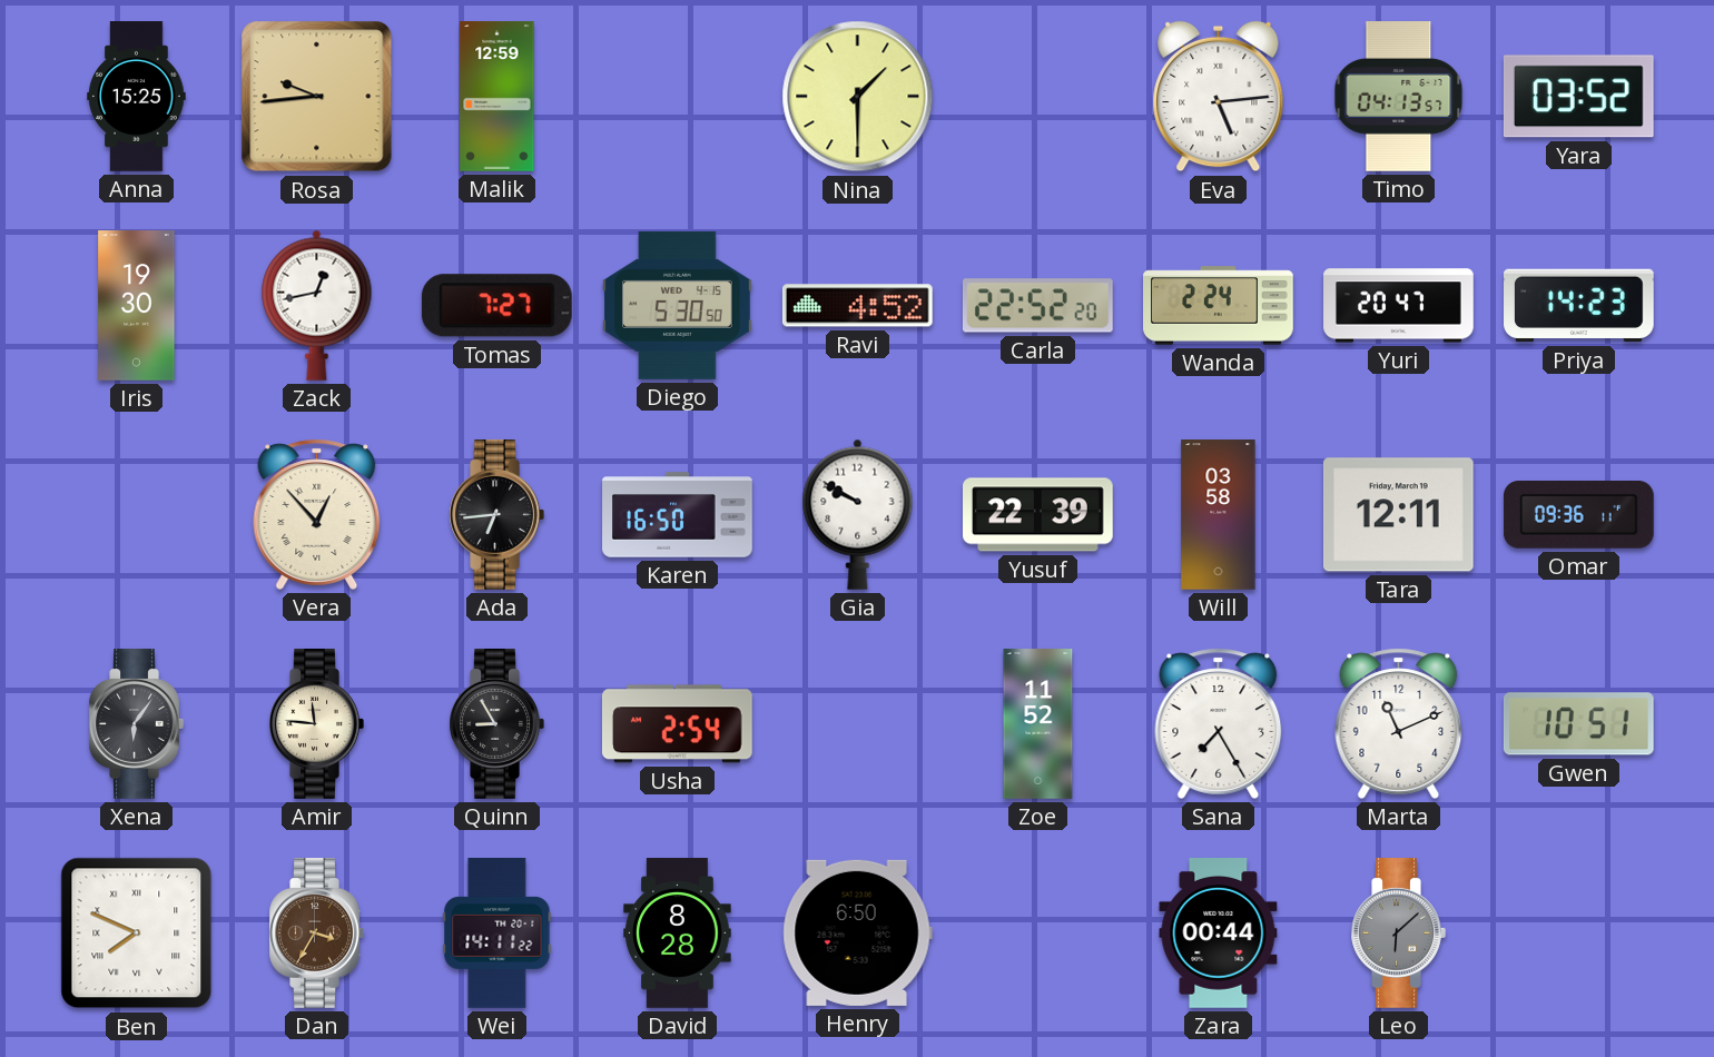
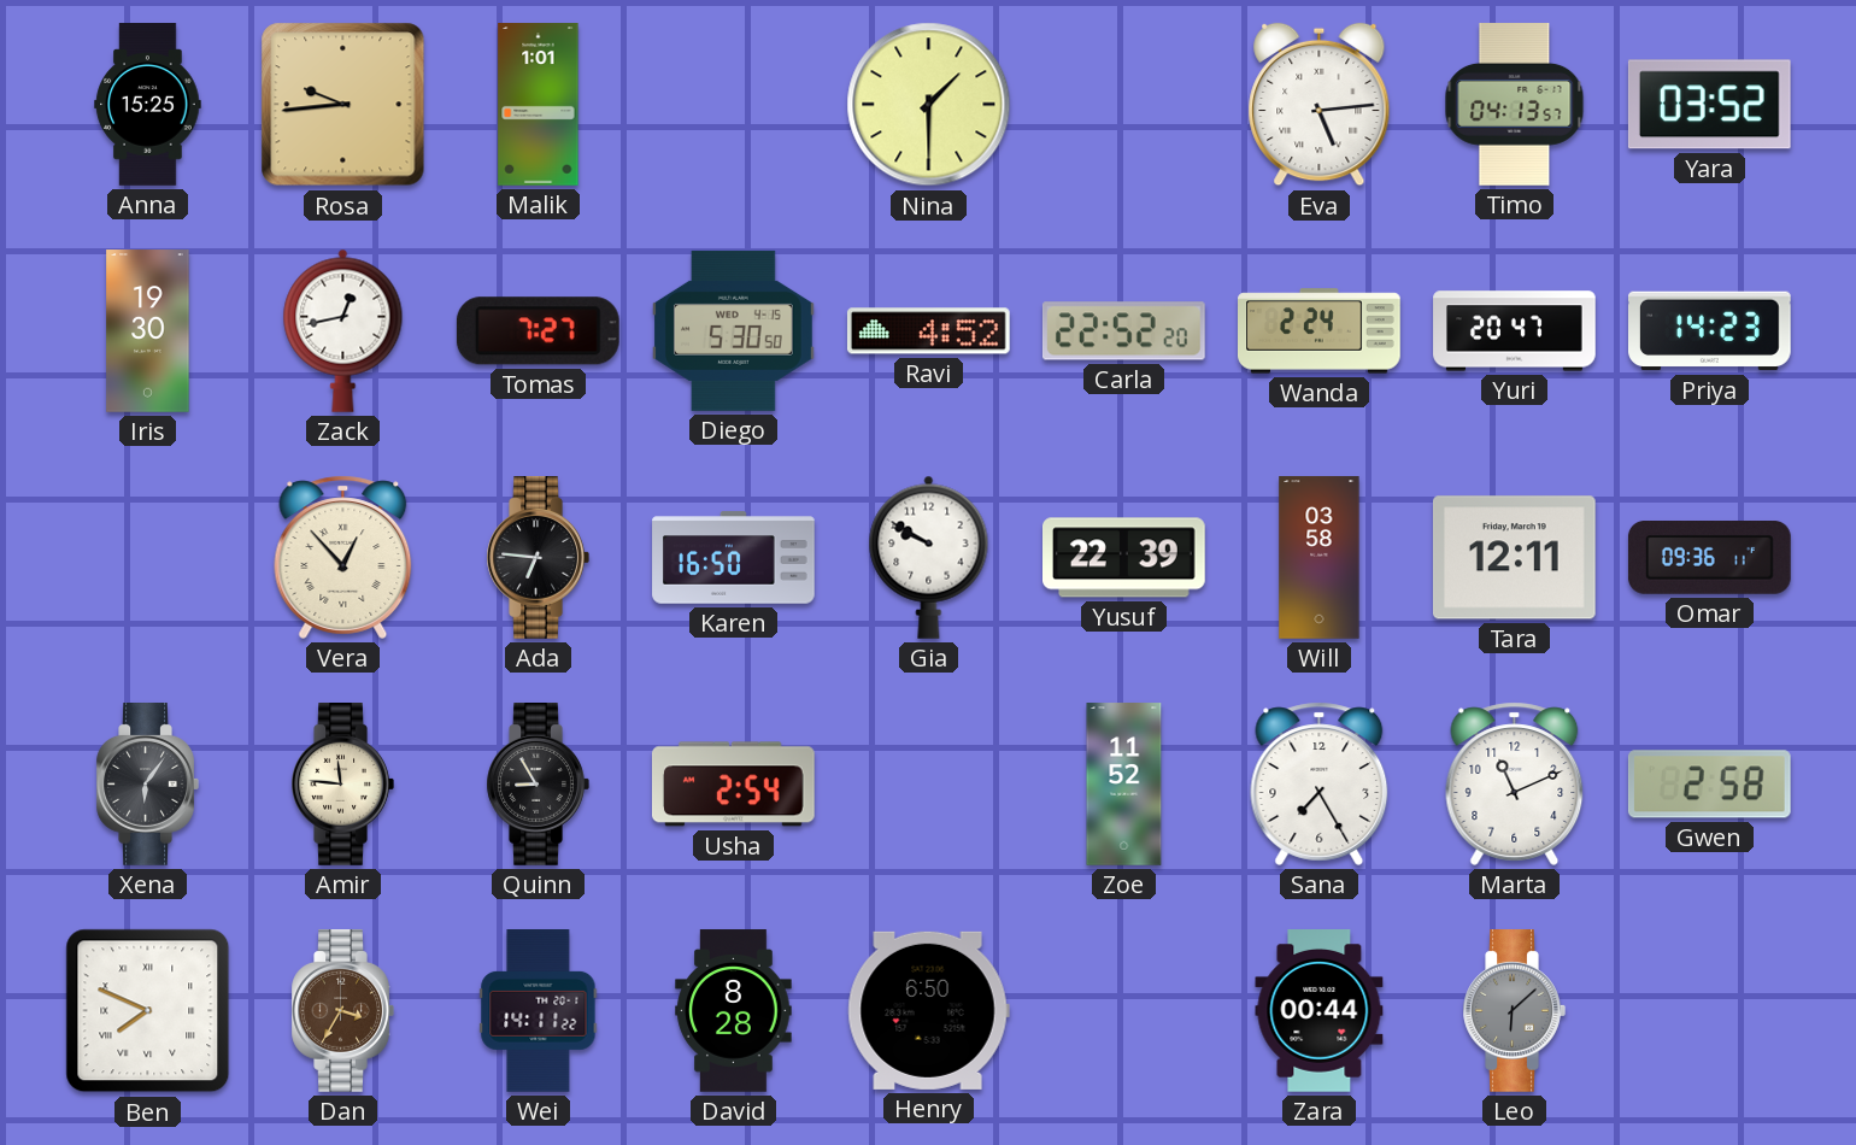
Malik: 12:59 -> 1:01 (539, 105)
Ada: 6:44 -> 6:46 (538, 558)
Gwen: 10:51 -> 2:58 (1709, 785)
